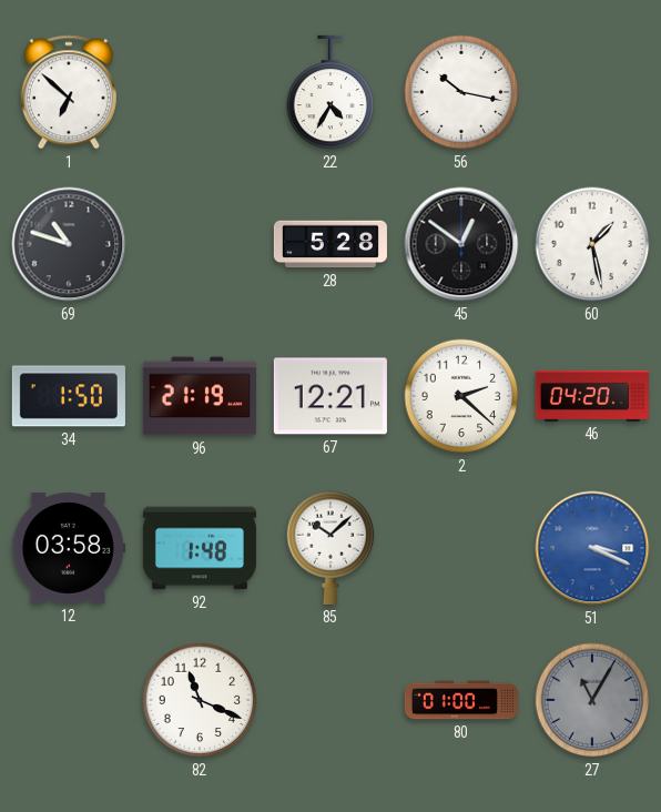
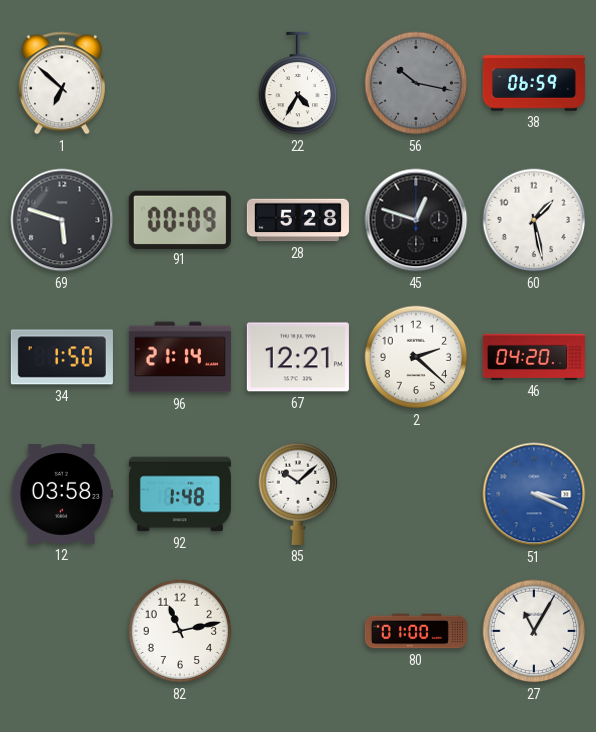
56 dial: white -> grey (416, 83)
38: none -> 06:59 (534, 83)
69: 10:48 -> 5:48 (62, 220)
91: none -> 00:09 (180, 219)
45: 12:51 -> 12:48 (416, 220)
96: 21:19 -> 21:14 (180, 357)
82: 11:19 -> 11:13 (180, 631)
27 dial: grey -> white (534, 631)
